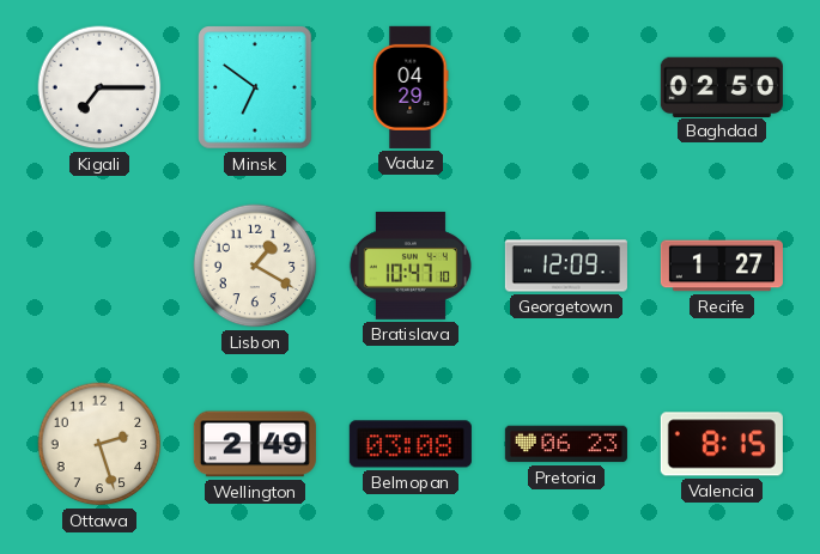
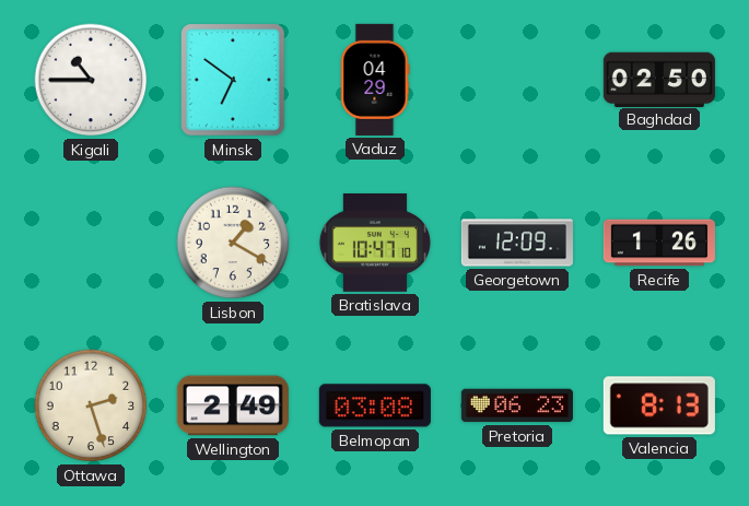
Kigali: 7:15 -> 10:45 (91, 80)
Recife: 1:27 -> 1:26 (659, 243)
Valencia: 8:15 -> 8:13 (659, 405)
